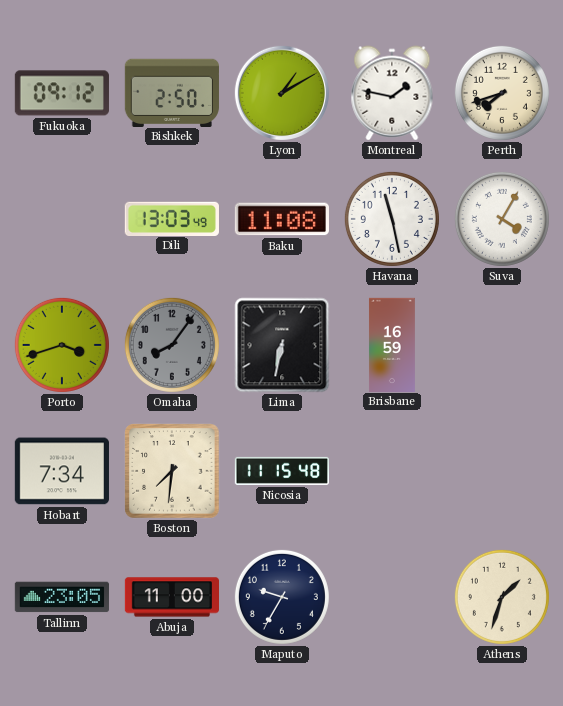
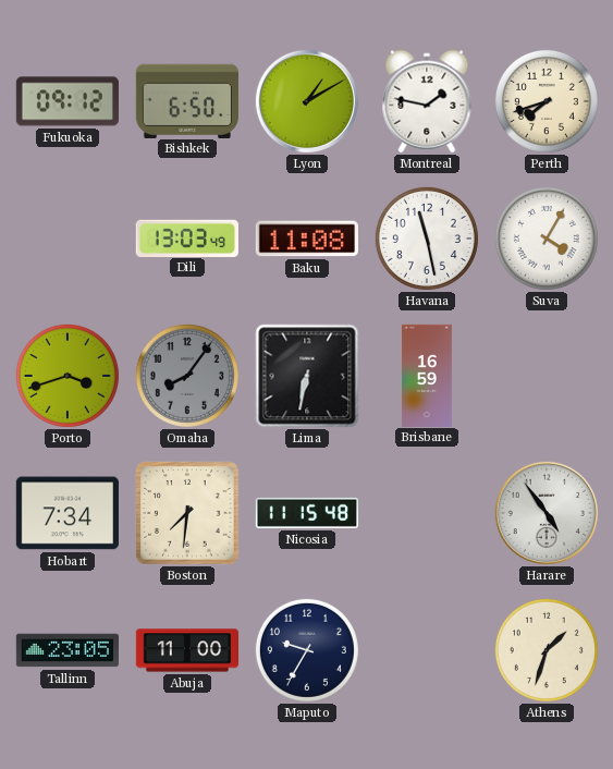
Bishkek: 2:50 -> 6:50 (187, 100)
Harare: none -> 4:54 (547, 513)
